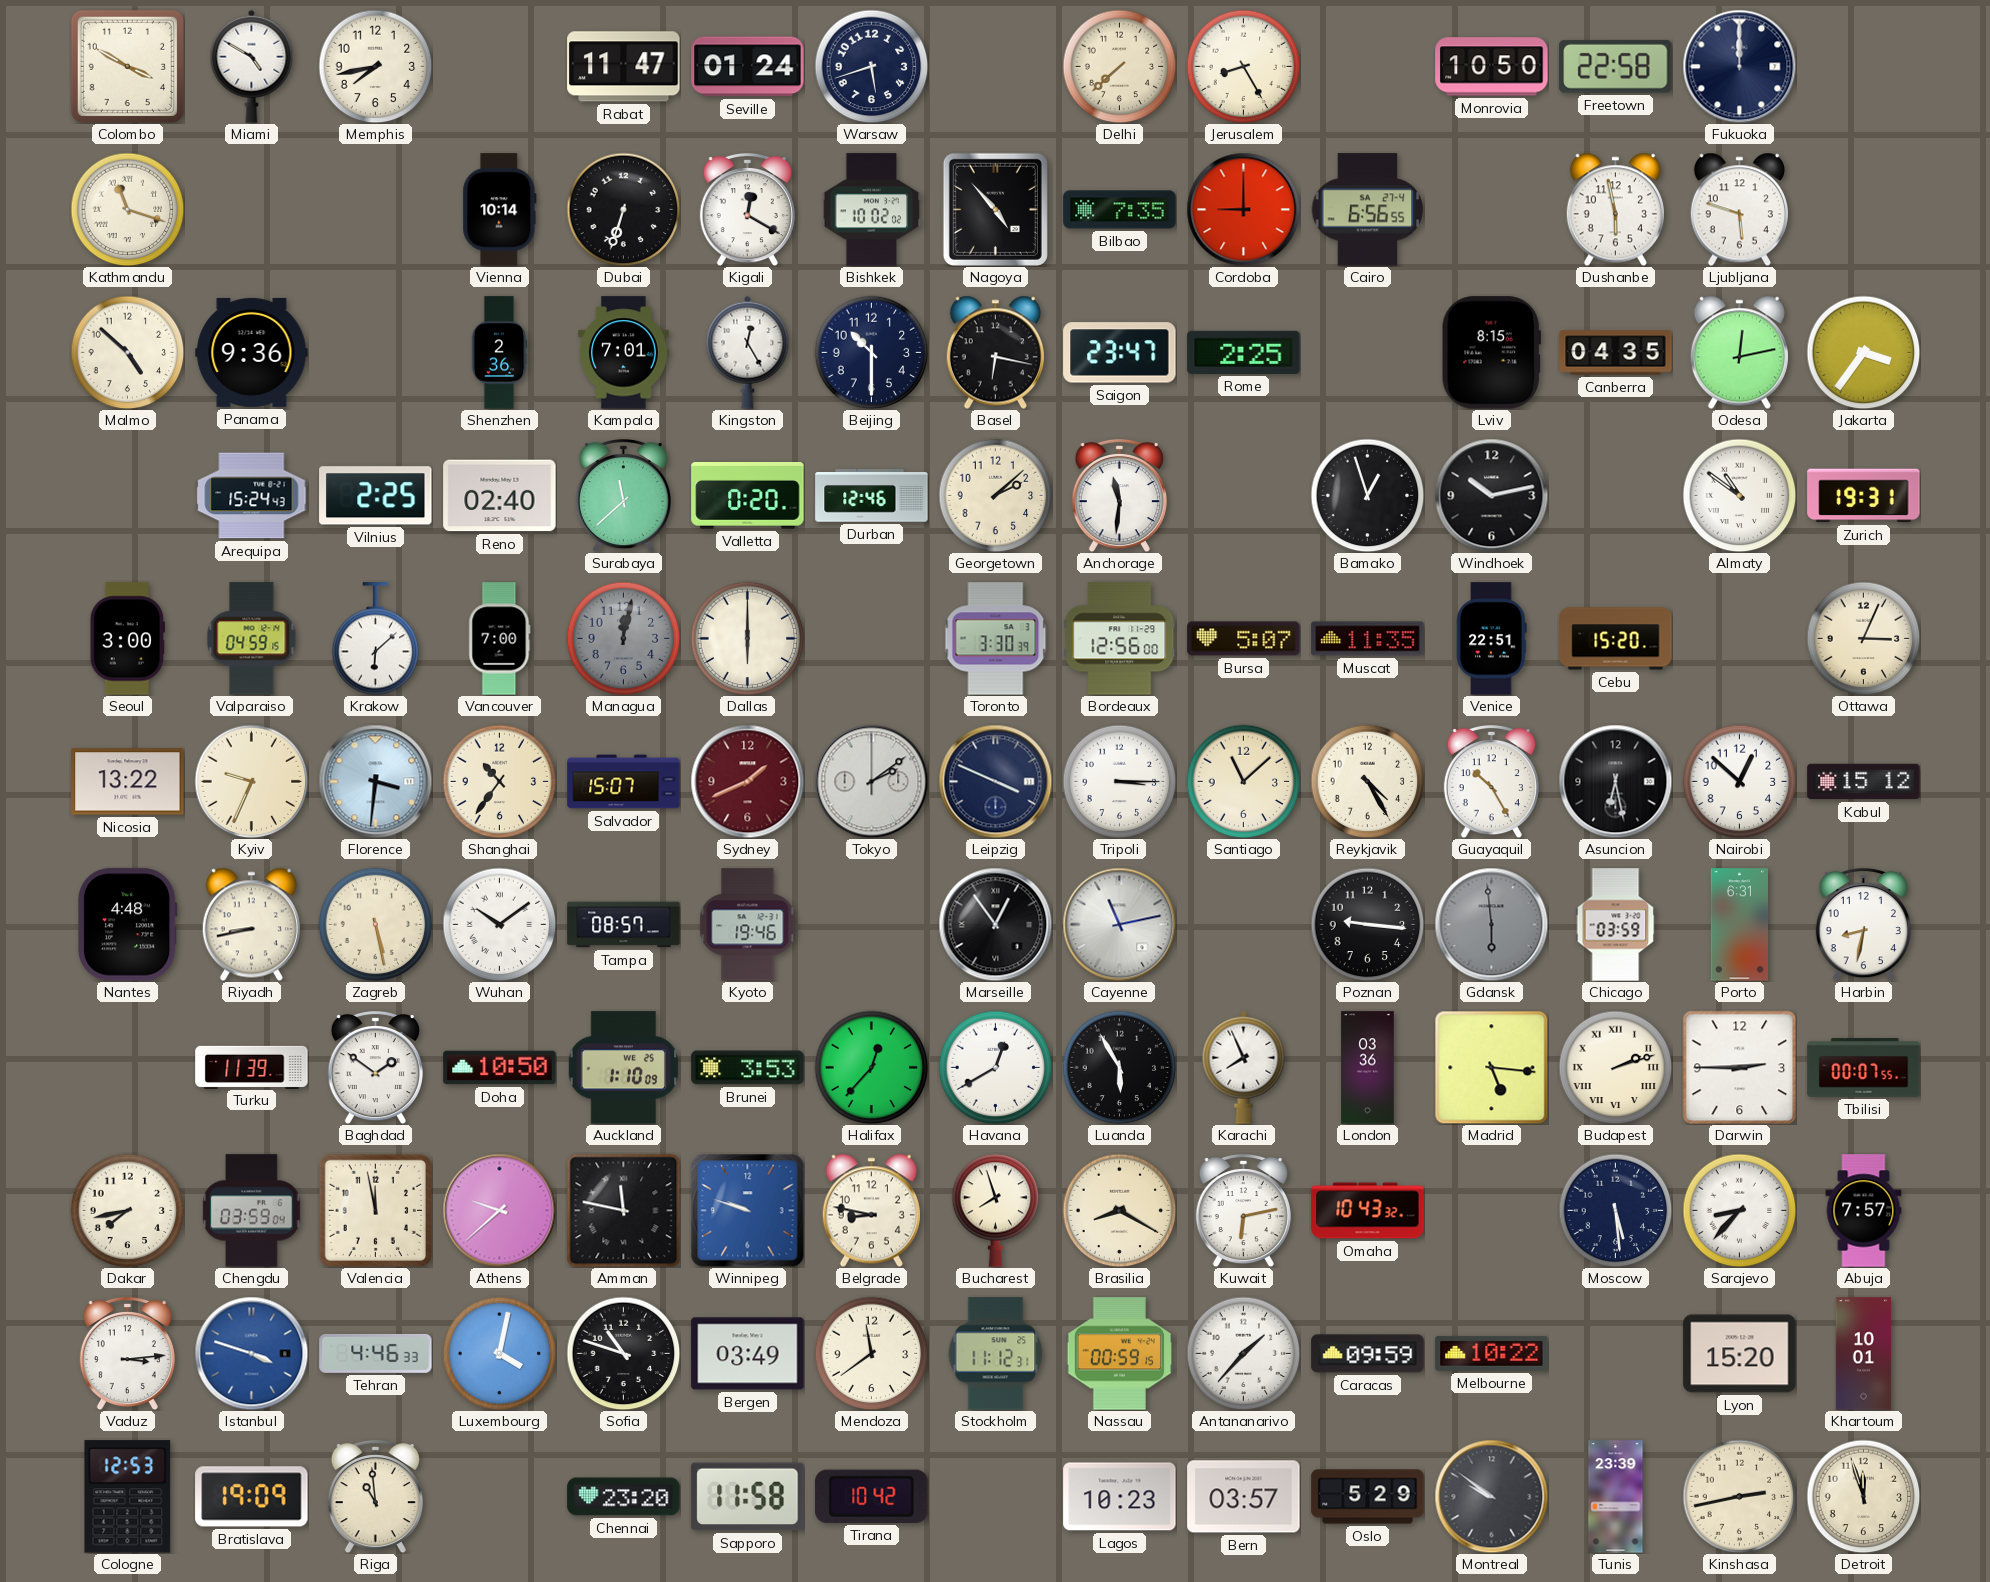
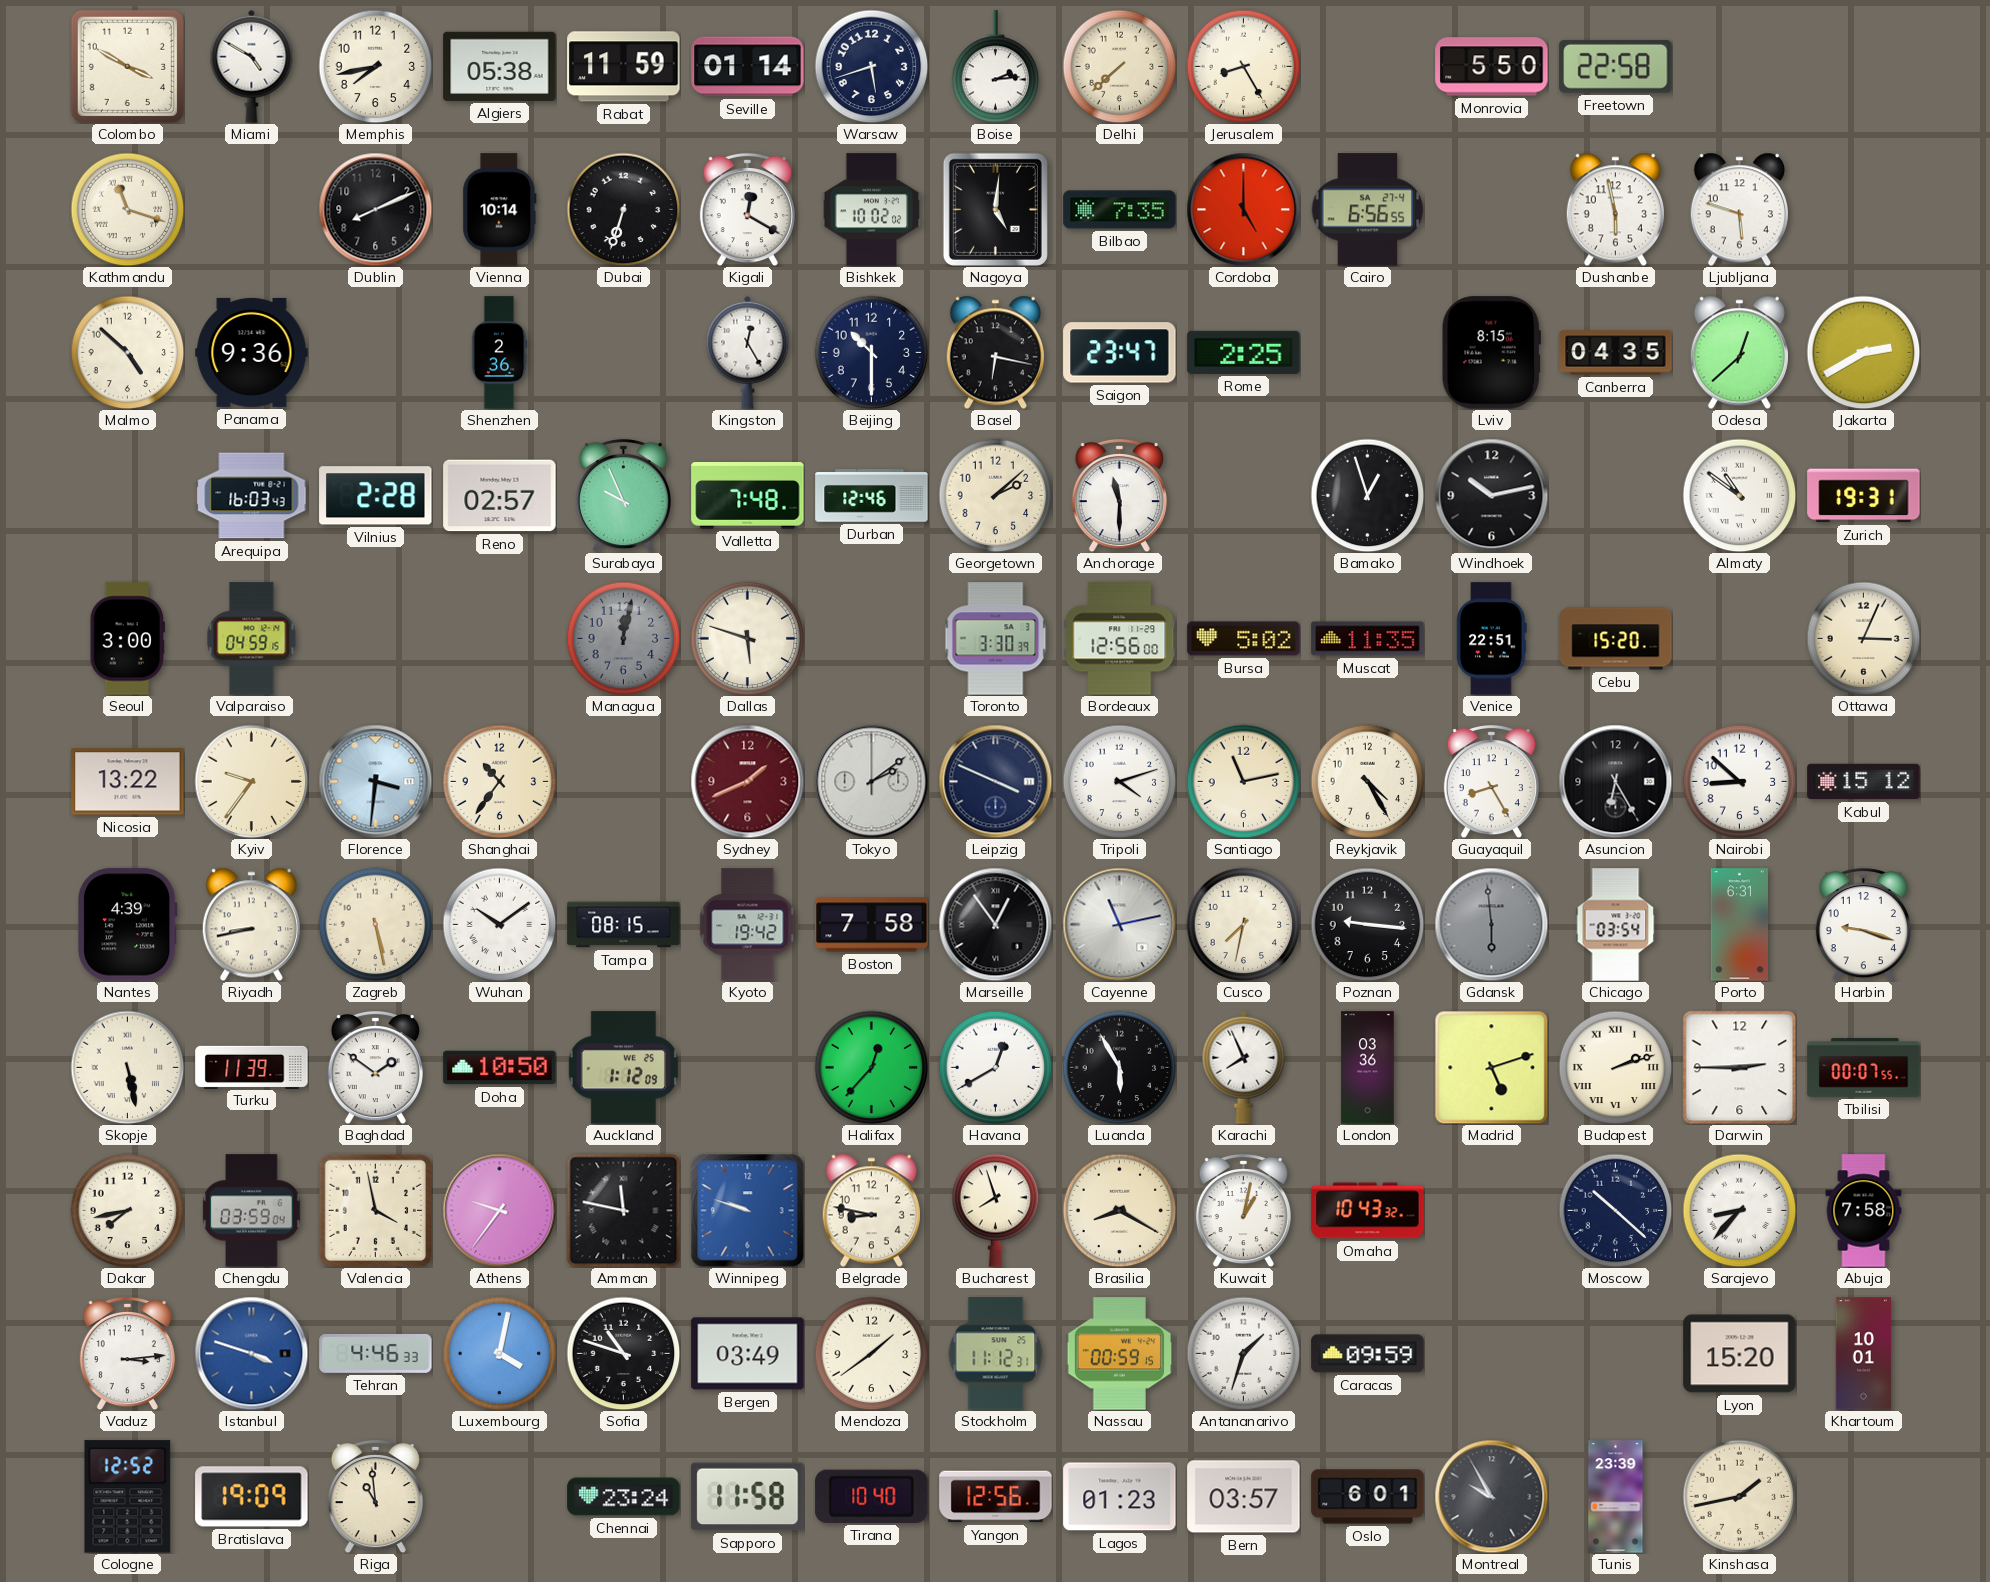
Algiers: none -> 05:38 (500, 66)
Rabat: 11:47 -> 11:59 (624, 67)
Seville: 01:24 -> 01:14 (748, 67)
Boise: none -> 2:14 (996, 67)
Monrovia: 10:50 -> 5:50 (1492, 67)
Fukuoka: 12:00 -> none (1739, 66)
Dublin: none -> 8:11 (375, 209)
Nagoya: 4:53 -> 5:01 (995, 209)
Cordoba: 9:00 -> 5:00 (1243, 209)
Kampala: 7:01 -> none (624, 353)
Odesa: 12:13 -> 12:38 (1739, 352)
Jakarta: 3:36 -> 2:40 (1863, 352)
Arequipa: 15:24 -> 16:03 (252, 496)
Vilnius: 2:25 -> 2:28 (376, 496)
Reno: 02:40 -> 02:57 (500, 496)
Surabaya: 11:38 -> 9:56 (623, 495)
Valletta: 0:20 -> 7:48 (748, 496)
Anchorage: 11:31 -> 11:30 (1119, 495)
Krakow: 6:08 -> none (376, 639)
Vancouver: 7:00 -> none (500, 639)
Dallas: 6:00 -> 5:48 (747, 638)
Bursa: 5:07 -> 5:02 (1244, 639)
Kyiv: 9:34 -> 9:36 (251, 781)
Salvador: 15:07 -> none (624, 782)
Tripoli: 3:15 -> 4:12 (1119, 781)
Santiago: 11:08 -> 11:13 (1243, 781)
Guayaquil: 10:25 -> 8:25 (1491, 781)
Asuncion: 6:28 -> 6:25 (1615, 781)
Nairobi: 12:52 -> 8:52 (1739, 781)
Nantes: 4:48 -> 4:39 (128, 925)
Tampa: 08:57 -> 08:15 (624, 925)
Kyoto: 19:46 -> 19:42 (748, 925)
Boston: none -> 7:58 (872, 925)
Cusco: none -> 7:32 (1243, 924)
Chicago: 03:59 -> 03:54 (1616, 925)
Harbin: 8:32 -> 9:18 (1863, 924)
Skopje: none -> 5:28 (127, 1067)
Auckland: 1:10 -> 1:12 (624, 1068)
Brunei: 3:53 -> none (748, 1068)
Madrid: 5:16 -> 5:12 (1491, 1067)
Valencia: 11:58 -> 3:58 (375, 1210)
Athens: 9:38 -> 9:36 (499, 1210)
Kuwait: 6:13 -> 1:02 (1243, 1210)
Moscow: 5:29 -> 10:22 (1615, 1210)
Abuja: 7:57 -> 7:58 (1864, 1211)
Mendoza: 11:39 -> 1:39 (871, 1353)
Antananarivo: 1:37 -> 1:33 (1243, 1353)
Melbourne: 10:22 -> none (1492, 1353)
Cologne: 12:53 -> 12:52 (128, 1497)
Chennai: 23:20 -> 23:24 (624, 1497)
Tirana: 10:42 -> 10:40 (872, 1496)
Yangon: none -> 12:56 (996, 1497)
Lagos: 10:23 -> 01:23 (1120, 1497)
Oslo: 5:29 -> 6:01 (1368, 1497)
Montreal: 9:51 -> 9:55 (1491, 1496)
Kinshasa: 2:43 -> 1:43 (1739, 1496)
Detroit: 11:57 -> none (1863, 1496)
